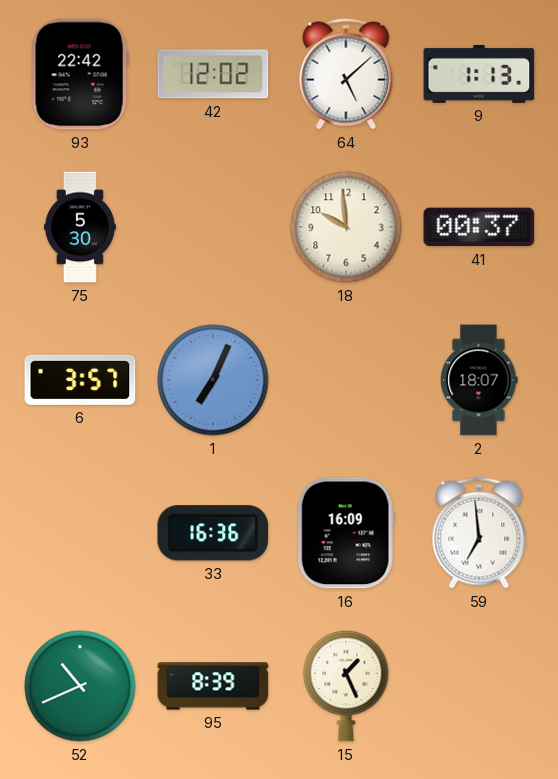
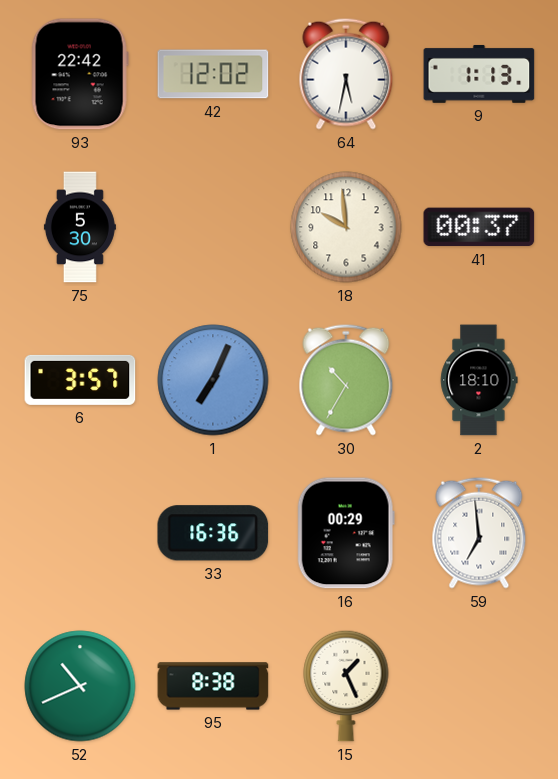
64: 5:08 -> 5:32 (346, 74)
30: none -> 10:35 (346, 380)
2: 18:07 -> 18:10 (479, 380)
16: 16:09 -> 00:29 (346, 533)
95: 8:39 -> 8:38 (213, 686)
